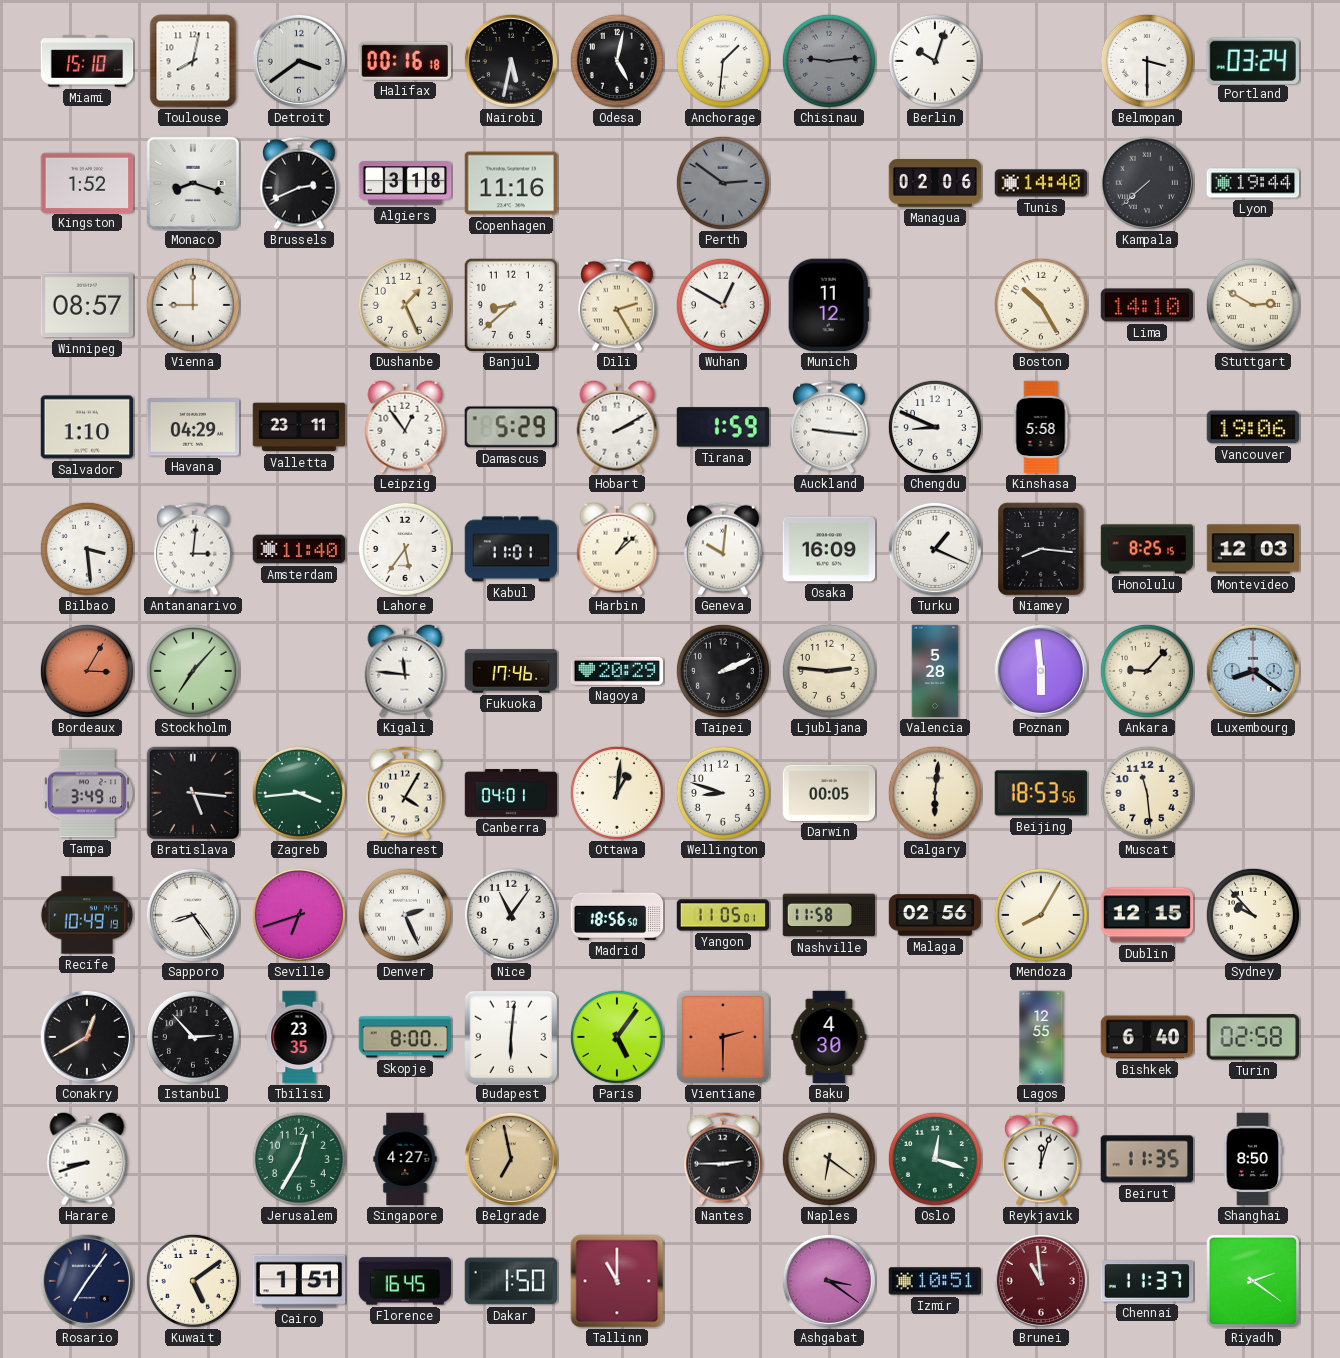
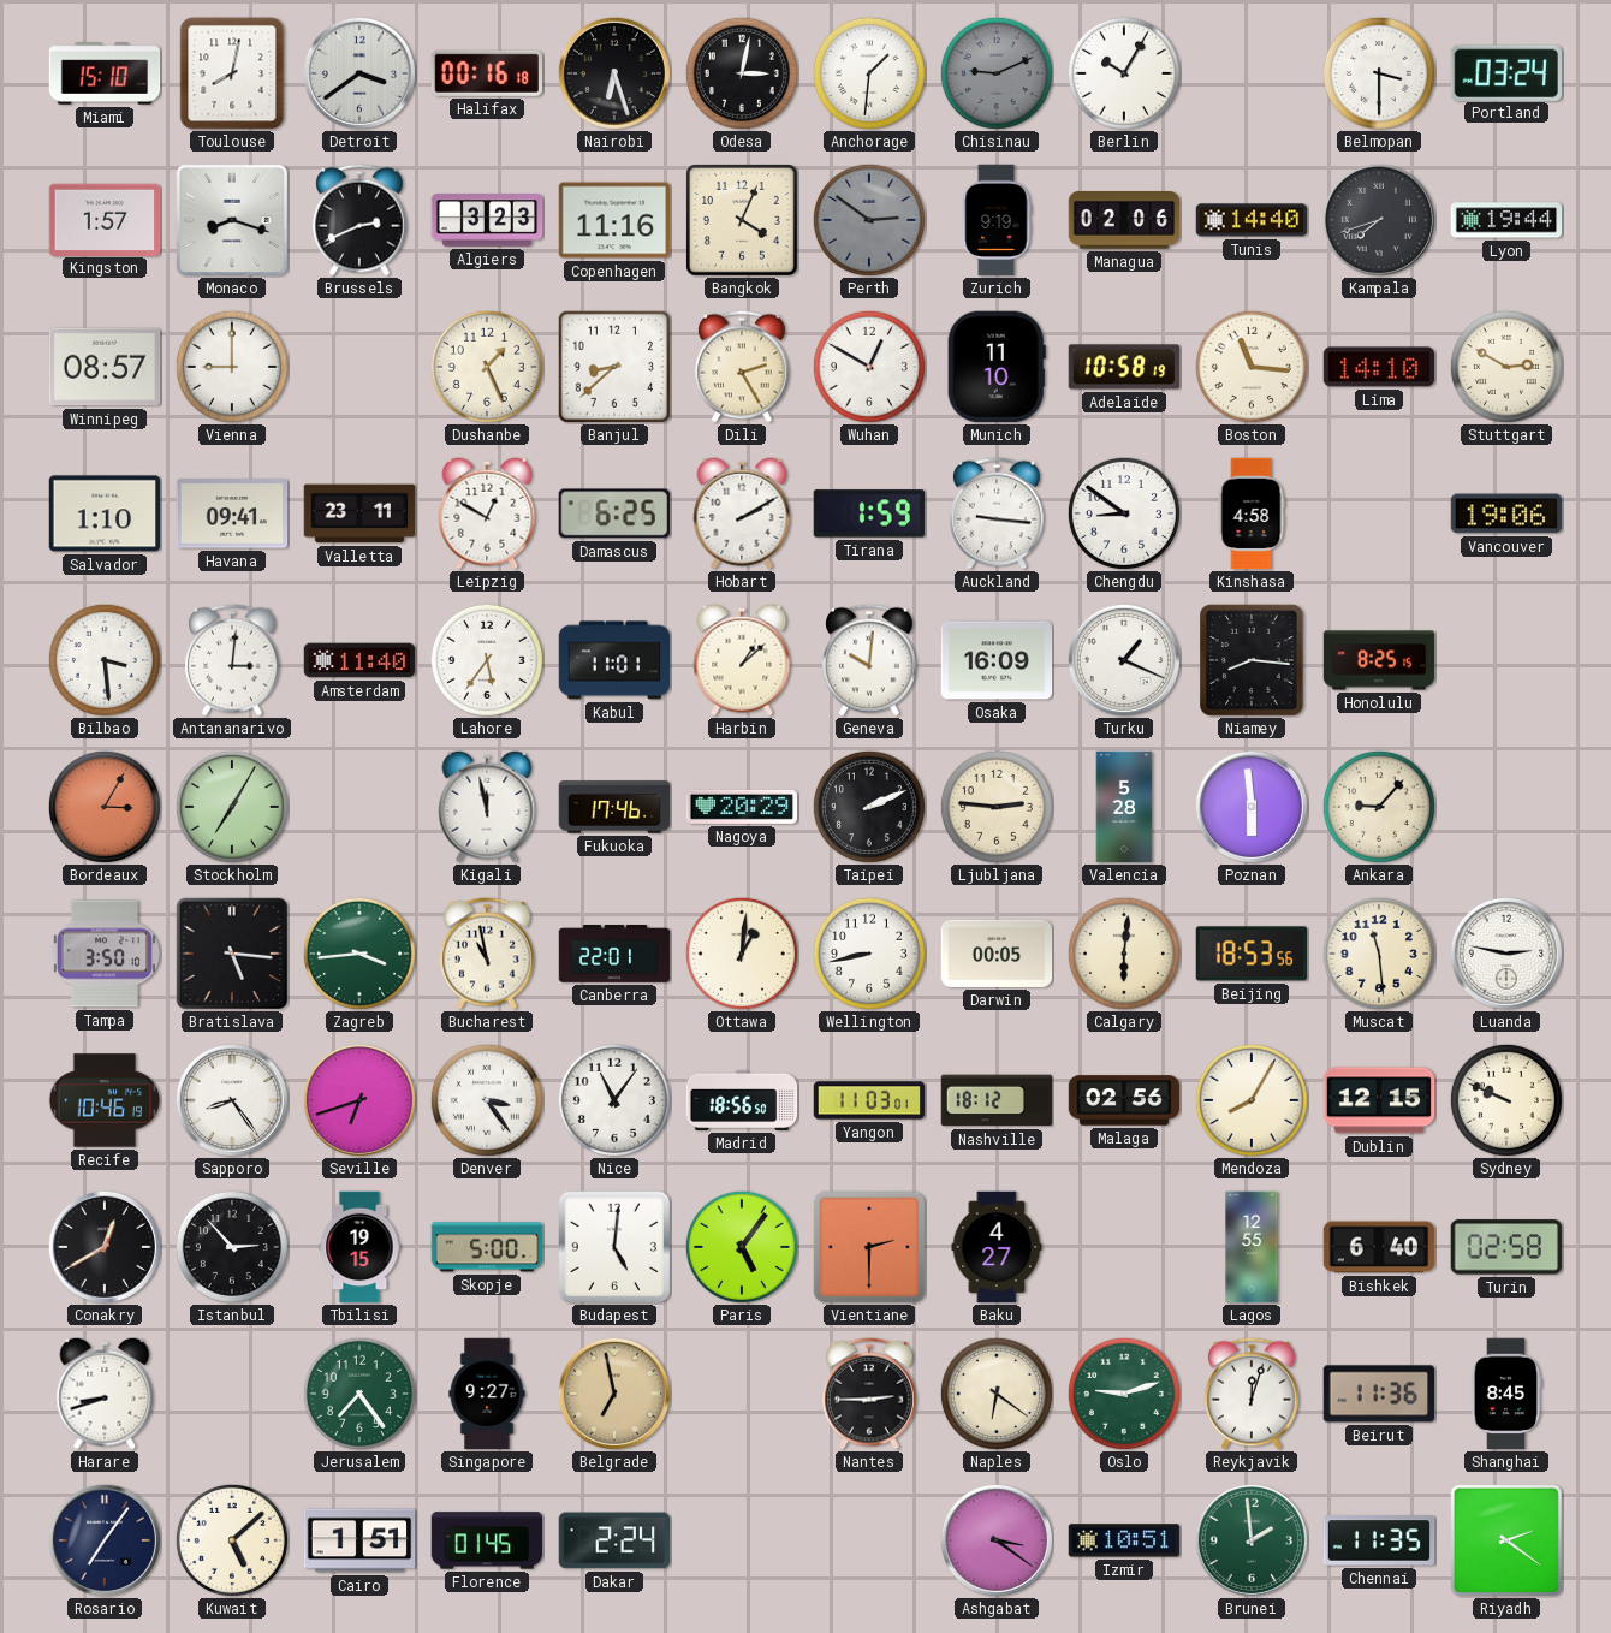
Nairobi: 5:32 -> 6:27 (614, 73)
Odesa: 5:02 -> 3:02 (742, 73)
Chisinau: 9:14 -> 9:11 (997, 73)
Berlin: 10:03 -> 10:05 (1124, 73)
Kingston: 1:52 -> 1:57 (105, 219)
Algiers: 3:18 -> 3:23 (487, 220)
Bangkok: none -> 4:04 (743, 221)
Zurich: none -> 9:19 (997, 220)
Kampala: 7:38 -> 7:42 (1379, 220)
Munich: 11:12 -> 11:10 (997, 367)
Adelaide: none -> 10:58 (1124, 367)
Boston: 10:25 -> 11:16 (1252, 367)
Havana: 04:29 -> 09:41 (232, 513)
Leipzig: 12:54 -> 12:50 (487, 513)
Damascus: 5:29 -> 6:25 (613, 513)
Chengdu: 8:49 -> 8:51 (1124, 513)
Kinshasa: 5:58 -> 4:58 (1252, 513)
Montevideo: 12:03 -> none (1253, 549)
Stockholm: 7:07 -> 7:05 (232, 807)
Kigali: 11:46 -> 11:58 (487, 807)
Luxembourg: 8:21 -> none (1253, 671)
Tampa: 3:49 -> 3:50 (103, 954)
Bucharest: 4:05 -> 10:58 (487, 954)
Canberra: 04:01 -> 22:01 (614, 955)
Wellington: 8:48 -> 8:43 (869, 954)
Luanda: none -> 2:47 (1506, 954)
Recife: 10:49 -> 10:46 (105, 1100)
Denver: 2:26 -> 3:24 (487, 1100)
Yangon: 11:05 -> 11:03 (869, 1100)
Nashville: 11:58 -> 18:12 (997, 1100)
Sydney: 9:53 -> 9:49 (1506, 1100)
Tbilisi: 23:35 -> 19:15 (359, 1247)
Skopje: 8:00 -> 5:00 (487, 1247)
Budapest: 6:01 -> 5:01 (614, 1247)
Baku: 4:30 -> 4:27 (997, 1247)
Jerusalem: 12:35 -> 7:24 (359, 1394)
Singapore: 4:27 -> 9:27 (487, 1394)
Oslo: 12:18 -> 9:12 (1124, 1394)
Beirut: 11:35 -> 11:36 (1379, 1394)
Shanghai: 8:50 -> 8:45 (1506, 1394)
Kuwait: 5:09 -> 5:08 (232, 1540)
Florence: 16:45 -> 01:45 (487, 1540)
Dakar: 1:50 -> 2:24 (614, 1540)
Tallinn: 11:00 -> none (617, 1281)
Brunei: 10:59 -> 1:59 (1252, 1540)
Brunei dial: burgundy -> green (1252, 1540)
Chennai: 11:37 -> 11:35 (1379, 1540)
